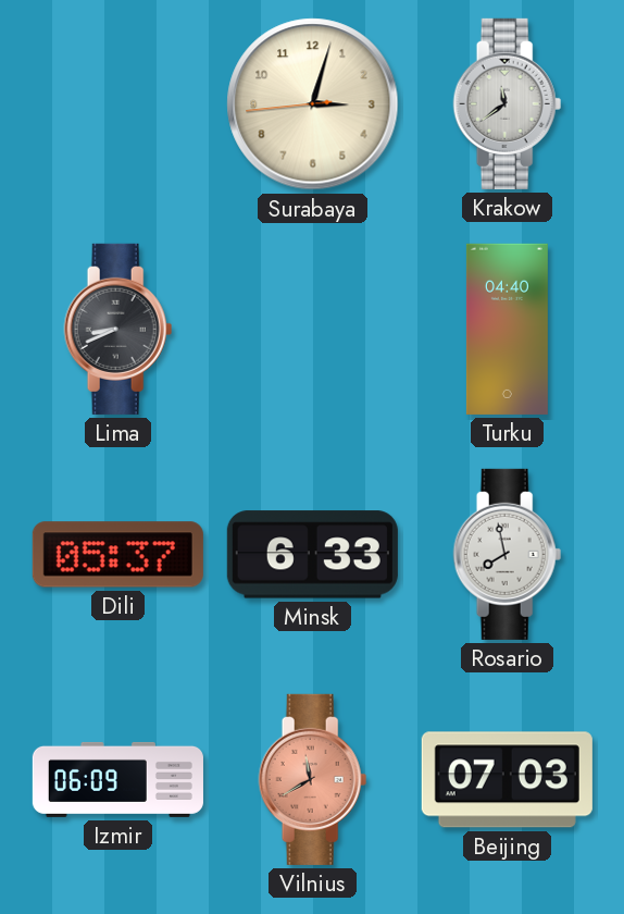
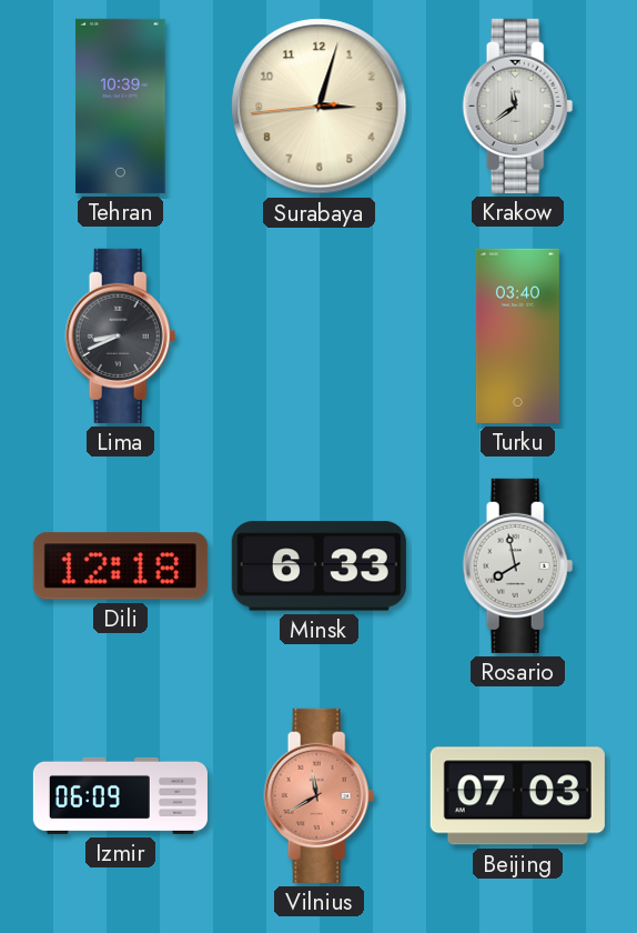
Tehran: none -> 10:39 (121, 106)
Turku: 04:40 -> 03:40 (517, 335)
Dili: 05:37 -> 12:18 (120, 566)
